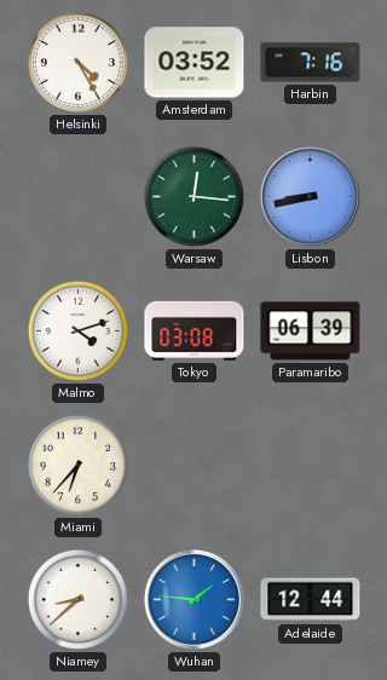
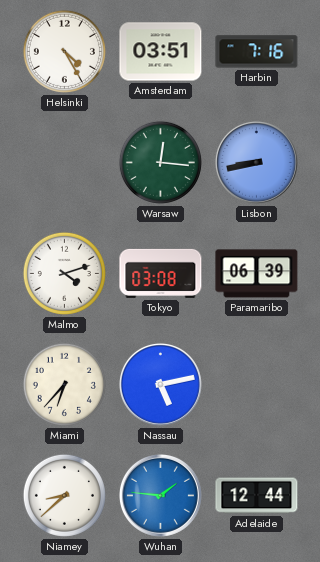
Amsterdam: 03:52 -> 03:51 (161, 52)
Nassau: none -> 5:13 (160, 384)
